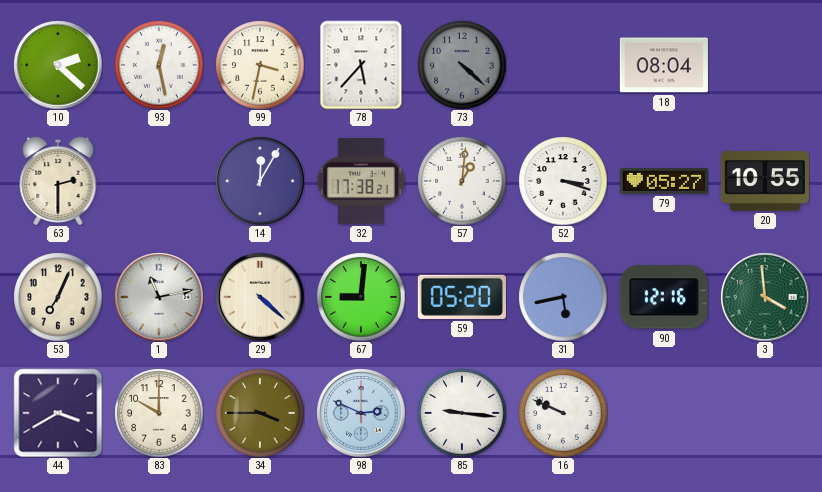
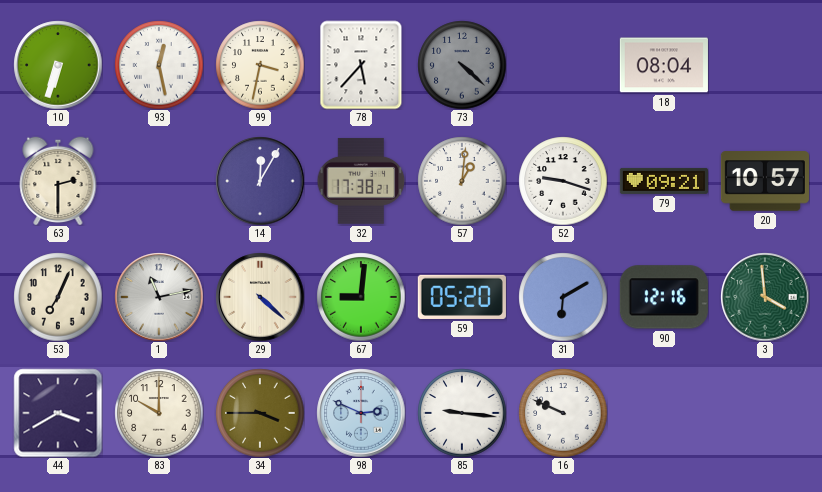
10: 2:22 -> 6:33 (58, 65)
52: 3:18 -> 9:18 (563, 181)
79: 05:27 -> 09:21 (664, 181)
20: 10:55 -> 10:57 (765, 181)
31: 5:43 -> 6:10 (563, 297)
